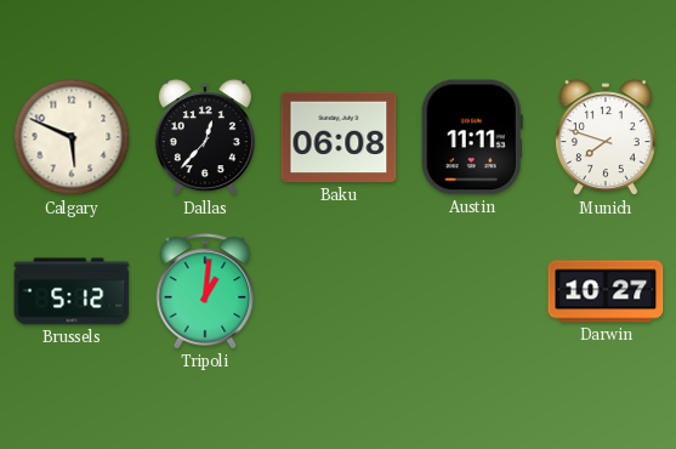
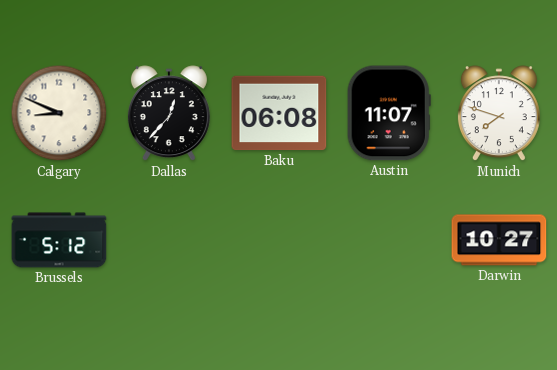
Calgary: 5:49 -> 8:49 (59, 113)
Austin: 11:11 -> 11:07 (389, 113)
Tripoli: 1:01 -> none (205, 291)
